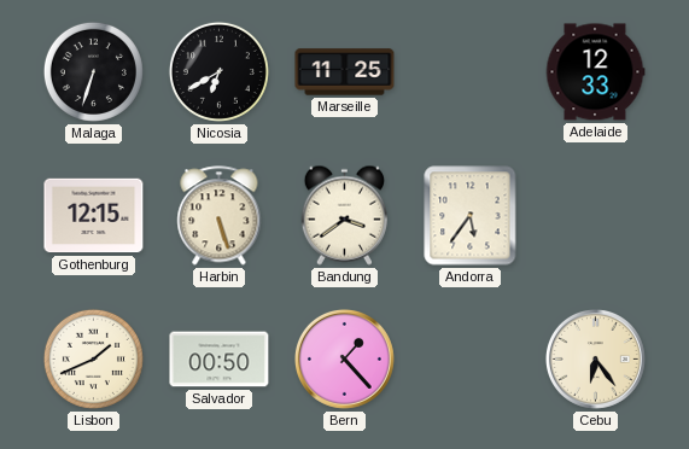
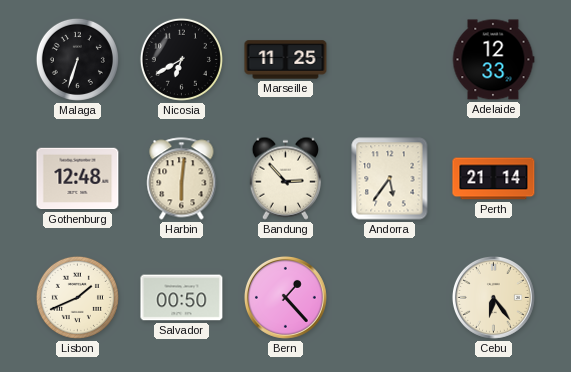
Gothenburg: 12:15 -> 12:48 (78, 179)
Harbin: 5:27 -> 6:01 (182, 179)
Bandung: 3:39 -> 2:53 (285, 178)
Perth: none -> 21:14 (494, 179)
